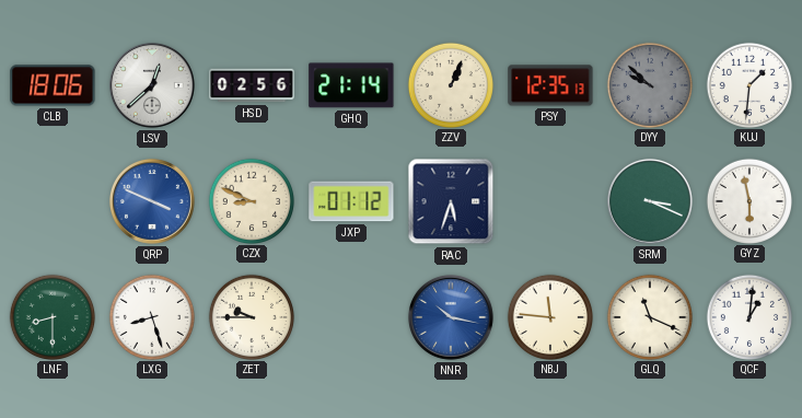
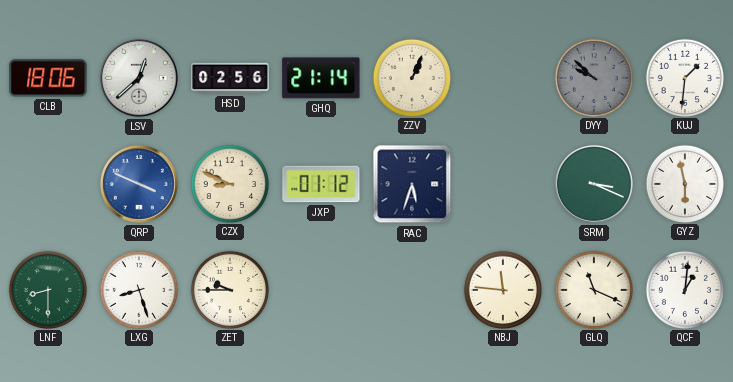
PSY: 12:35 -> none (550, 85)
NNR: 10:17 -> none (451, 317)
